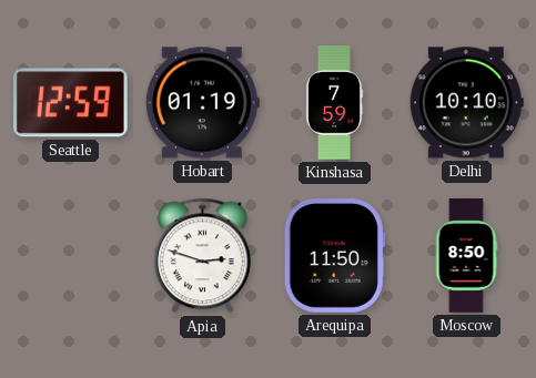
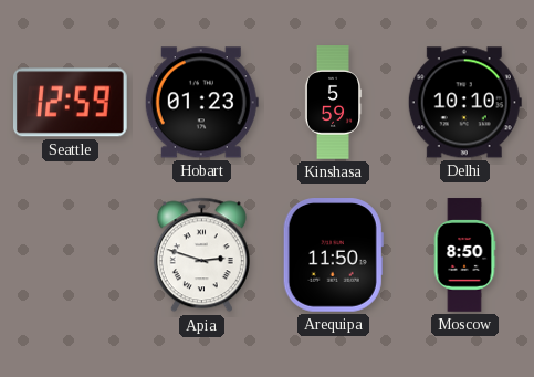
Hobart: 01:19 -> 01:23 (201, 103)
Kinshasa: 7:59 -> 5:59 (333, 103)
